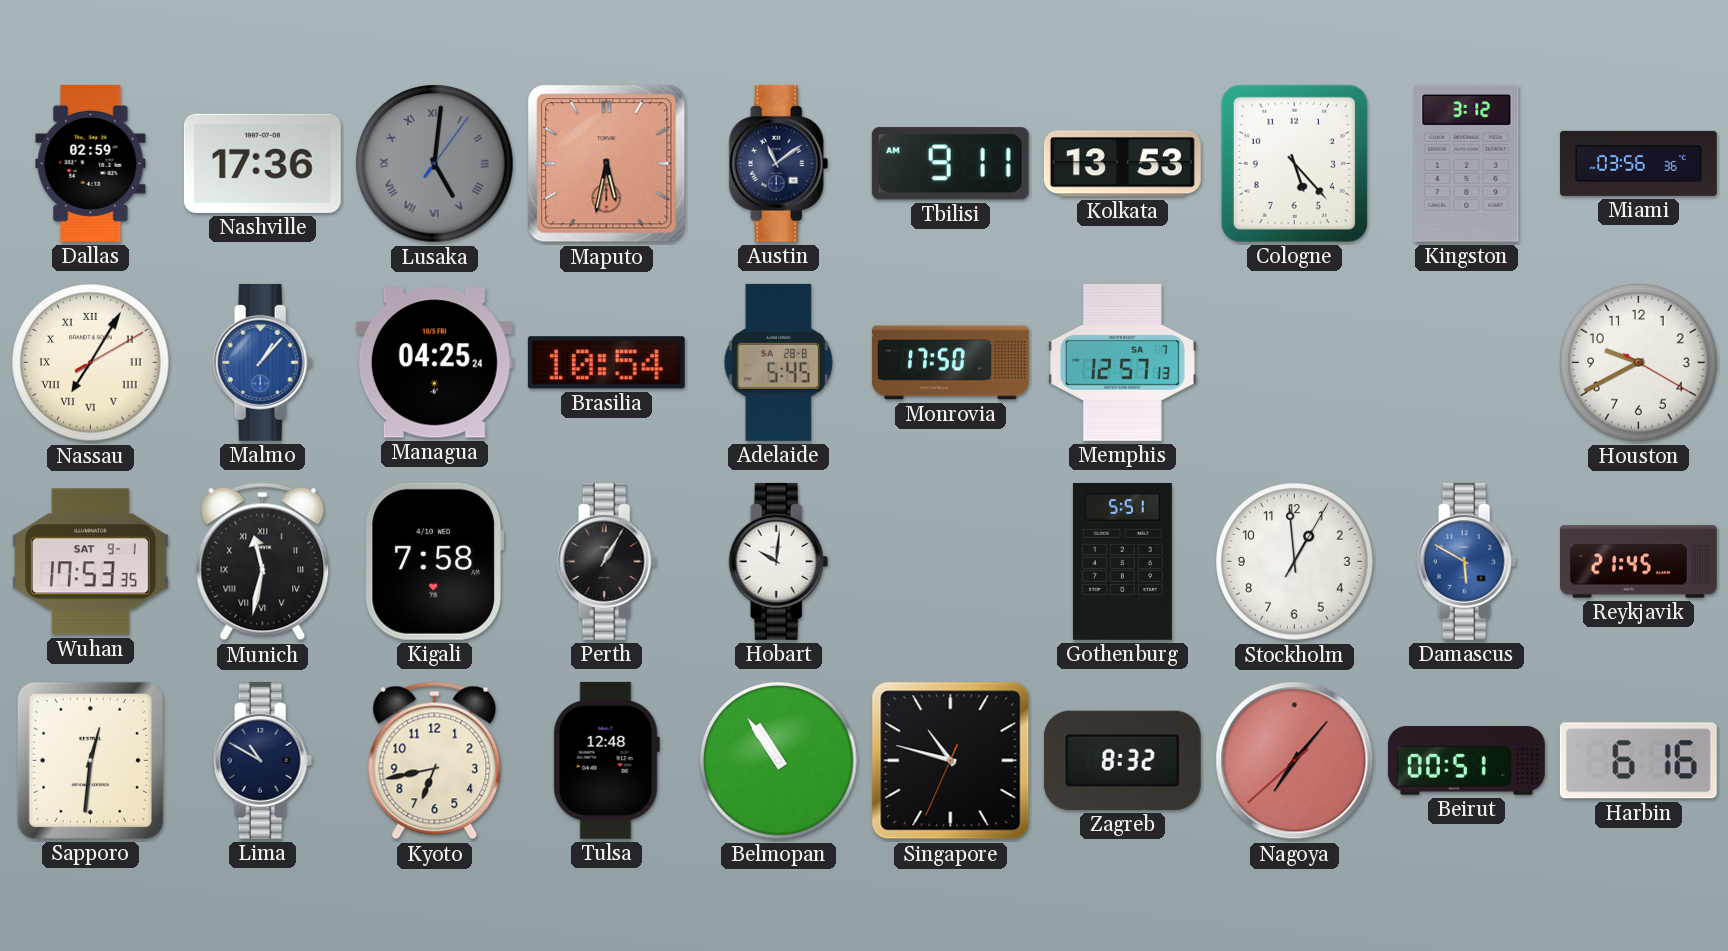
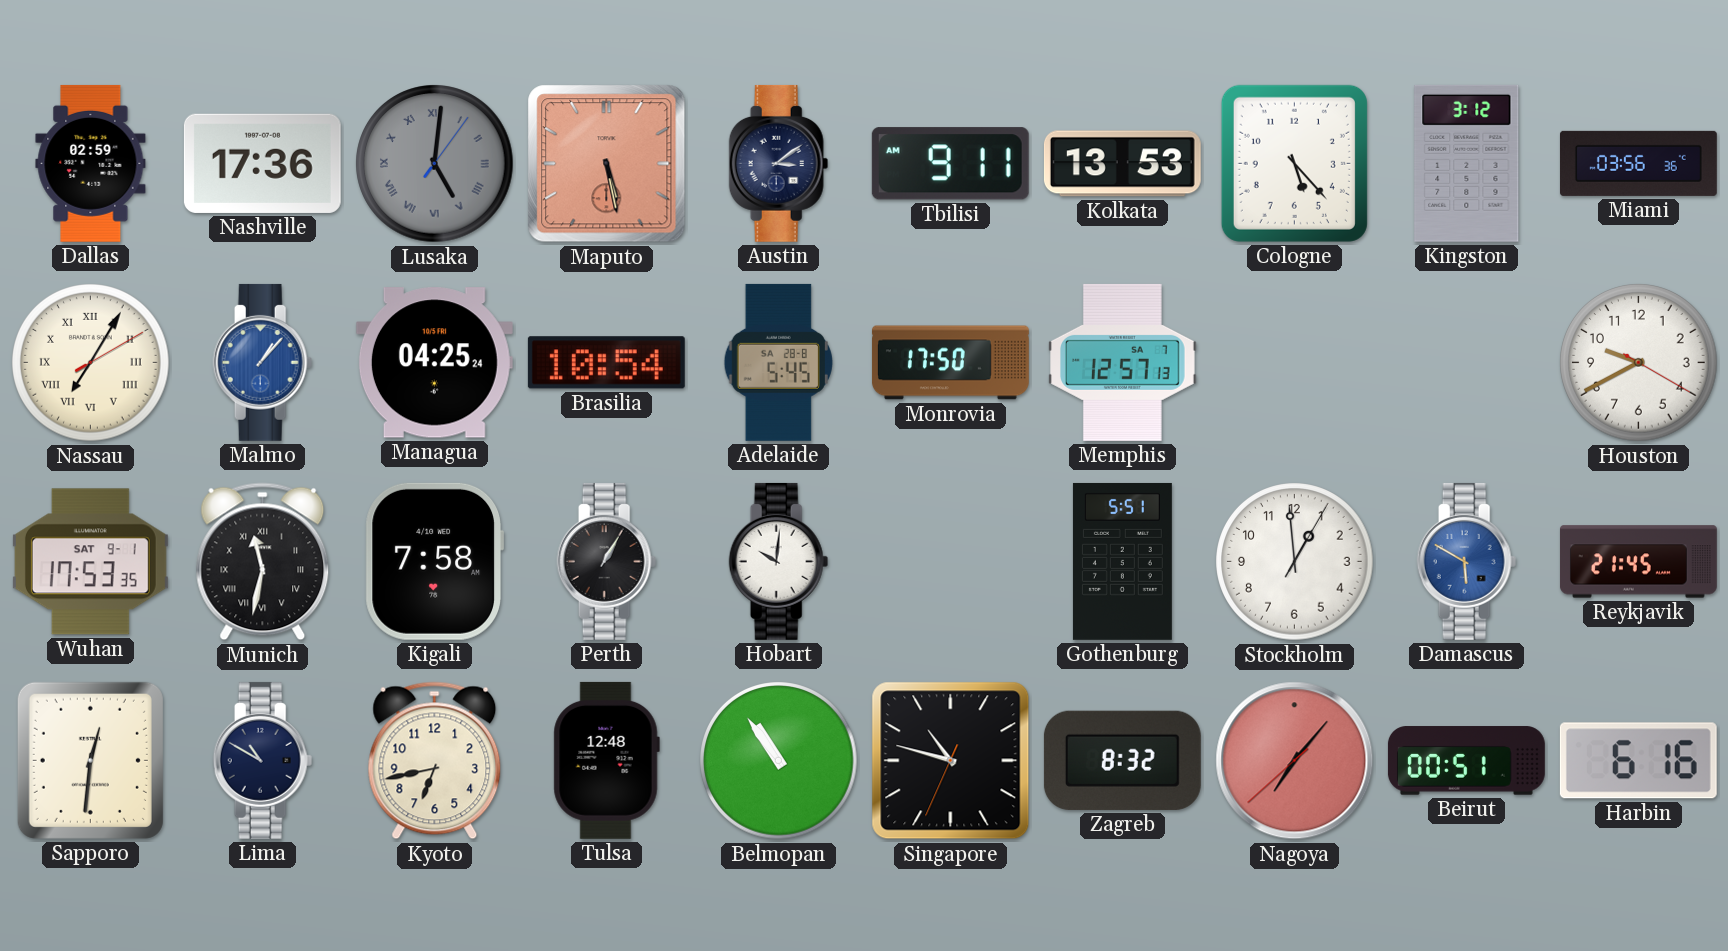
Maputo: 5:32 -> 5:28 (607, 164)
Austin: 11:09 -> 3:09 (779, 163)
